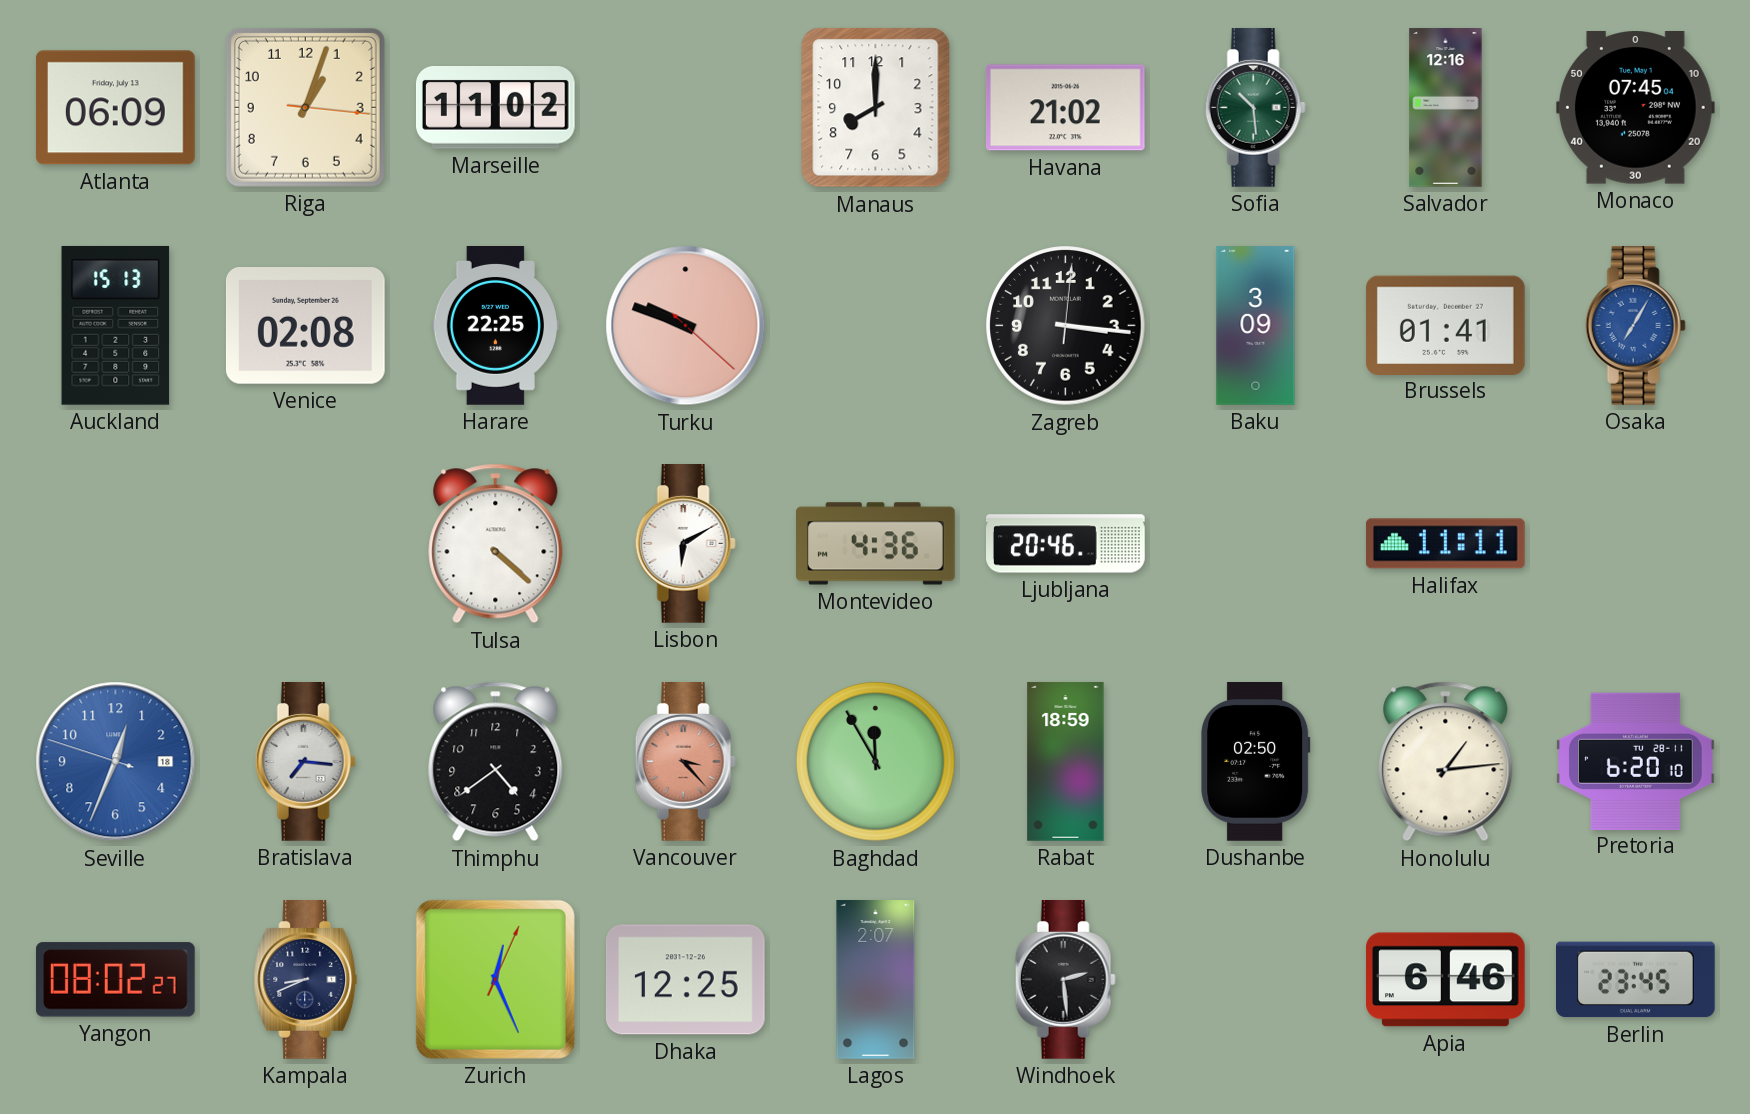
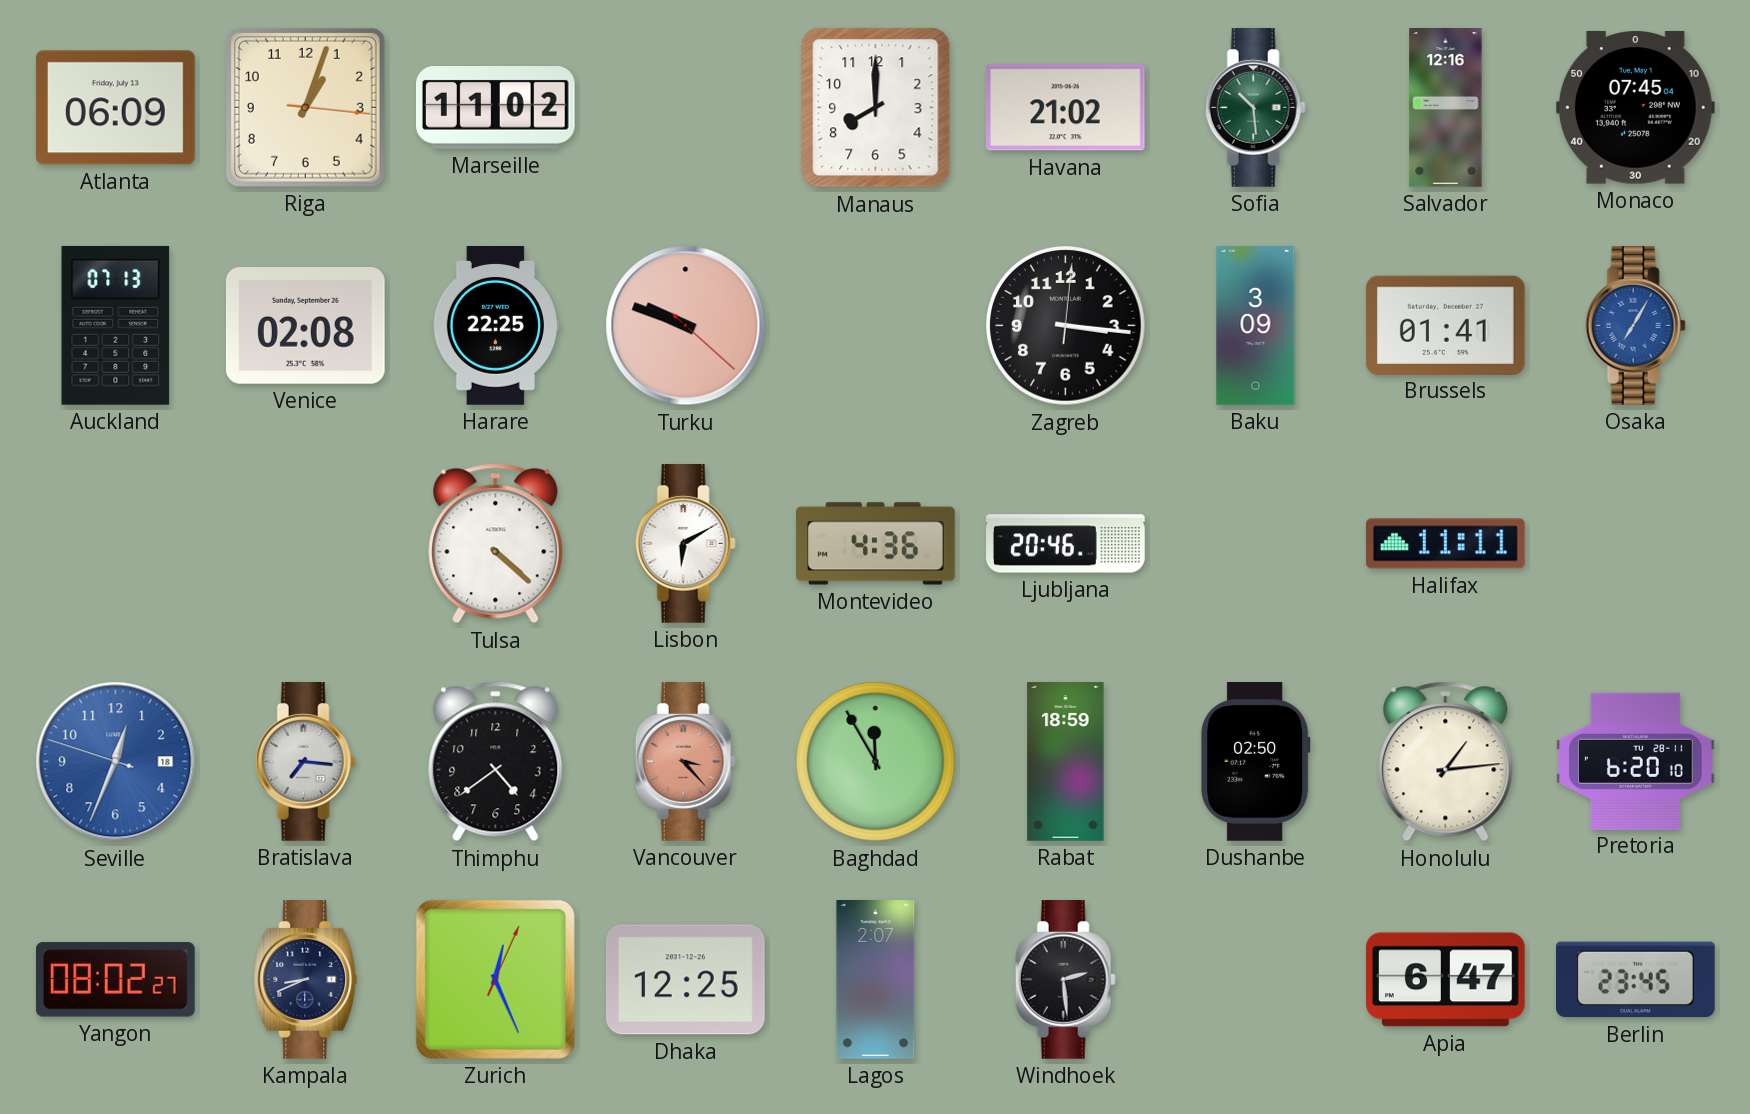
Auckland: 15:13 -> 07:13 (116, 325)
Apia: 6:46 -> 6:47 (1446, 980)
